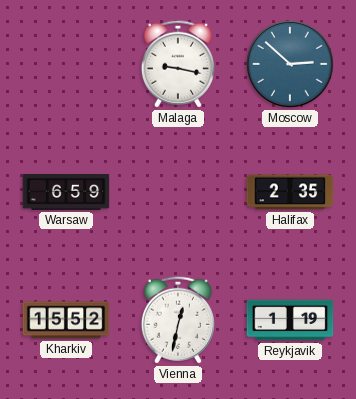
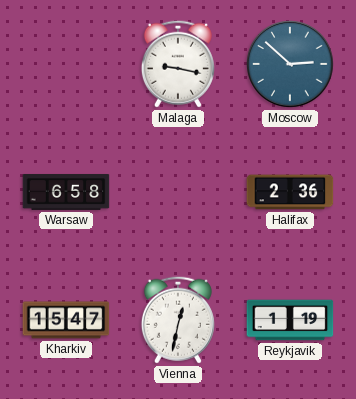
Warsaw: 6:59 -> 6:58 (66, 192)
Halifax: 2:35 -> 2:36 (290, 192)
Kharkiv: 15:52 -> 15:47 (66, 320)
